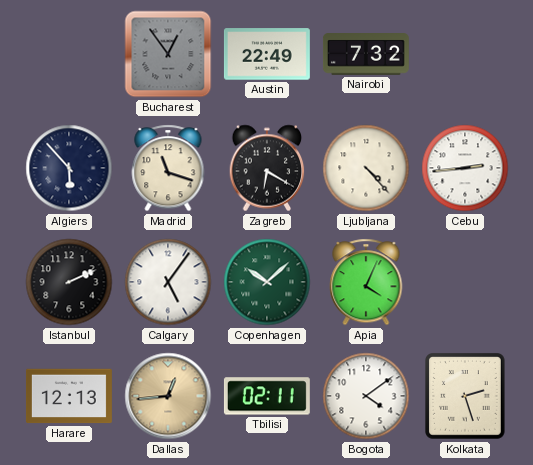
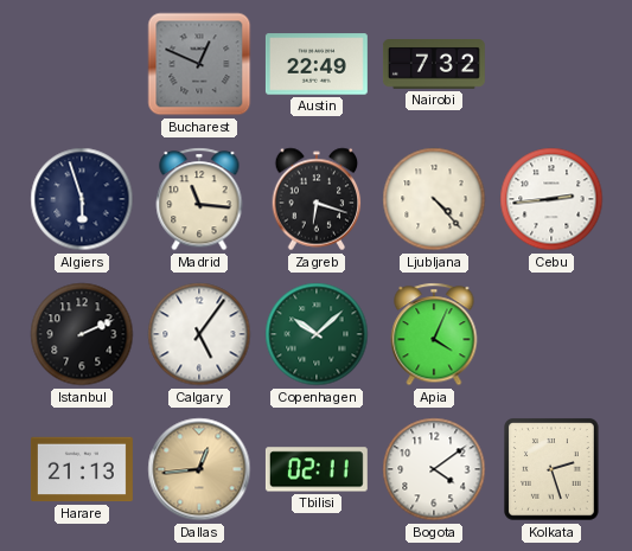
Bucharest: 12:54 -> 12:49 (199, 64)
Algiers: 5:53 -> 5:57 (82, 199)
Madrid: 11:18 -> 11:16 (199, 199)
Zagreb: 6:20 -> 6:18 (317, 199)
Harare: 12:13 -> 21:13 (82, 469)
